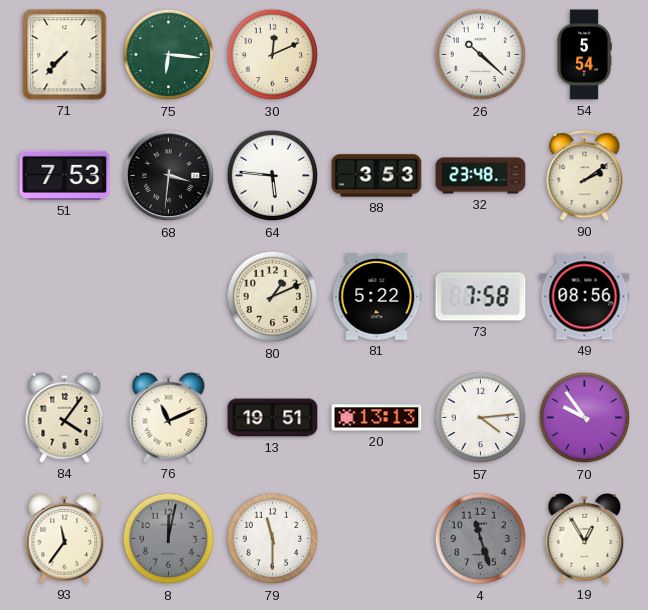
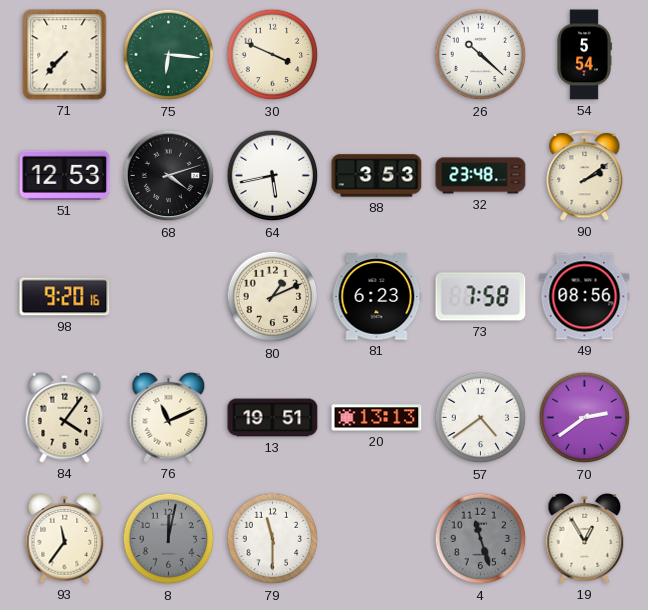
30: 12:11 -> 3:49 (273, 55)
51: 7:53 -> 12:53 (65, 175)
68: 3:31 -> 4:12 (169, 176)
64: 5:46 -> 5:43 (273, 176)
98: none -> 9:20 (65, 297)
81: 5:22 -> 6:23 (377, 297)
57: 4:14 -> 4:39 (481, 418)
70: 9:54 -> 2:39 (585, 418)
